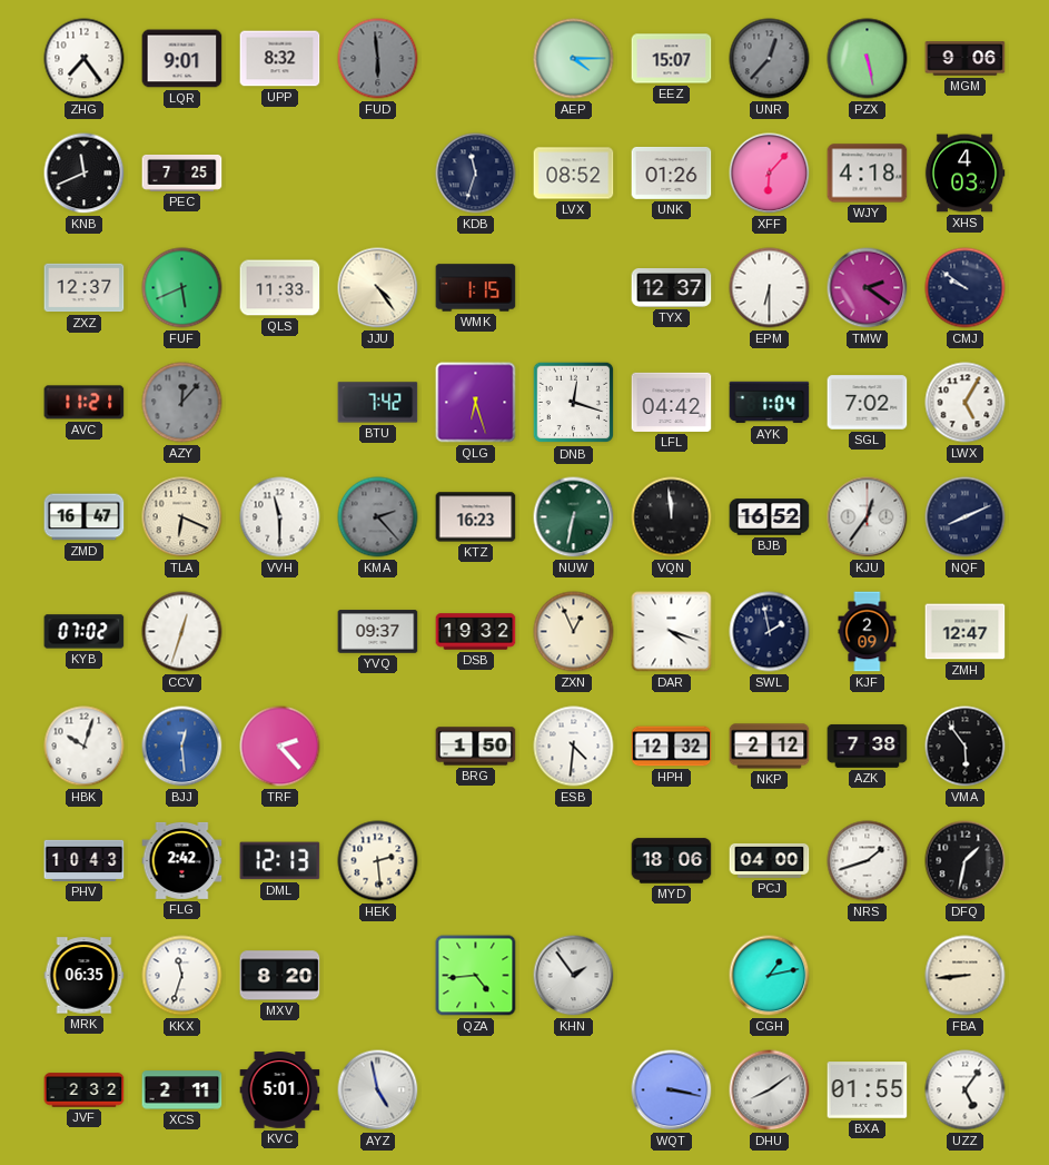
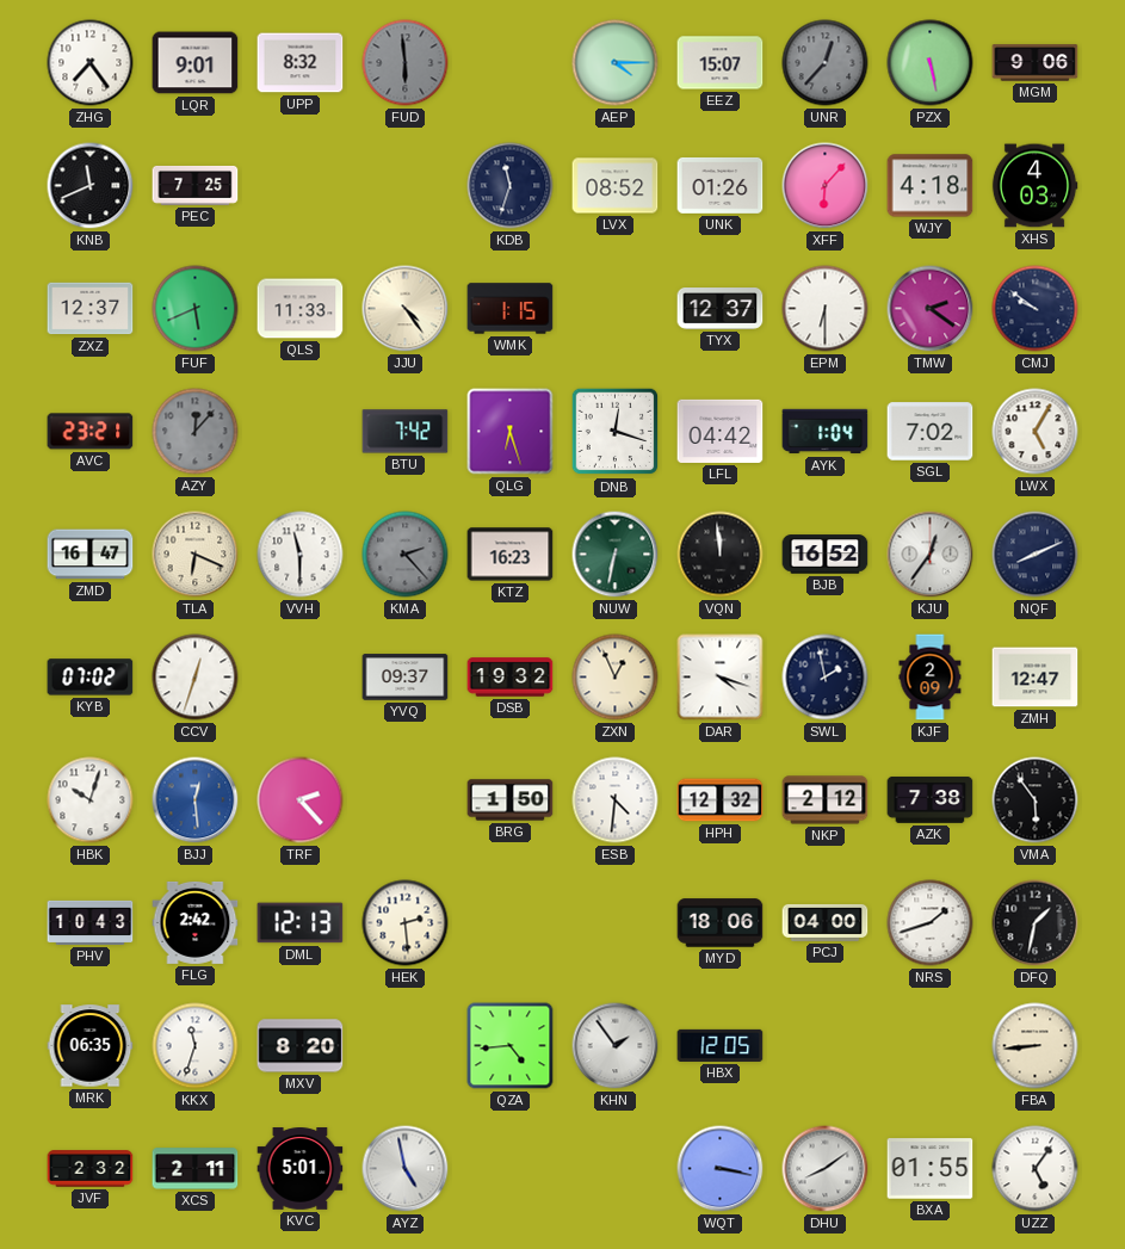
AVC: 11:21 -> 23:21 (91, 432)
HBX: none -> 12:05 (721, 1045)
CGH: 1:13 -> none (770, 976)
